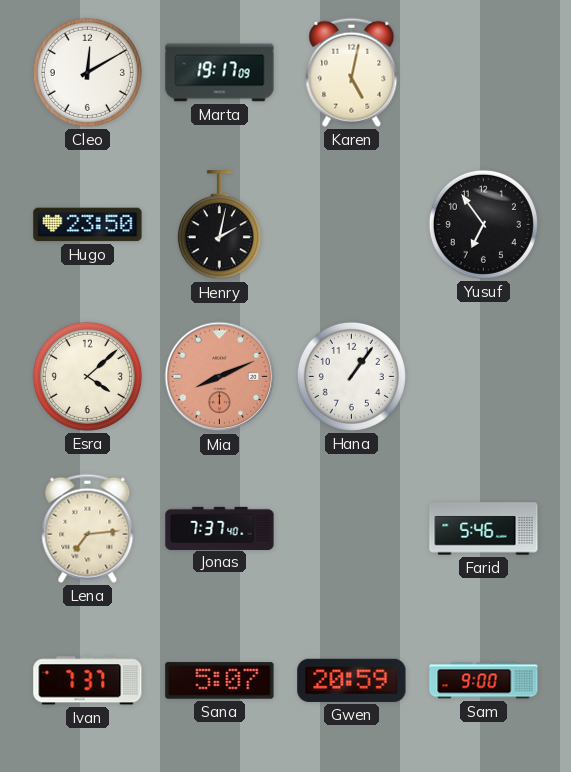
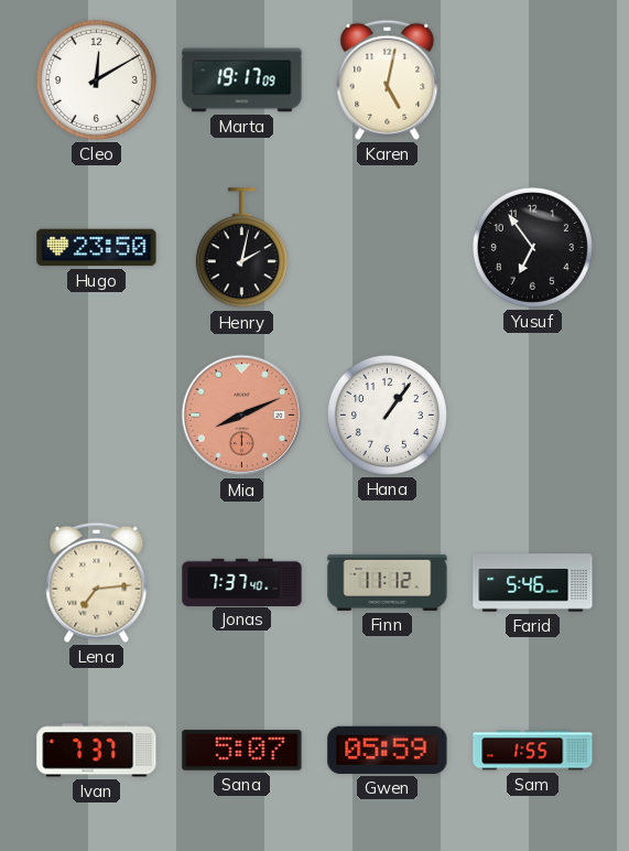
Esra: 4:08 -> none (87, 376)
Finn: none -> 11:12 (388, 582)
Gwen: 20:59 -> 05:59 (388, 750)
Sam: 9:00 -> 1:55 (533, 751)
